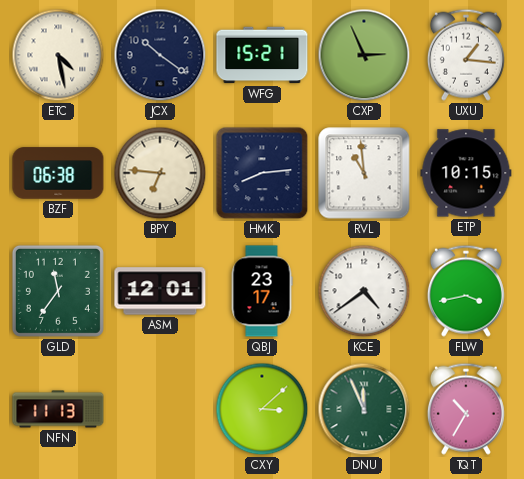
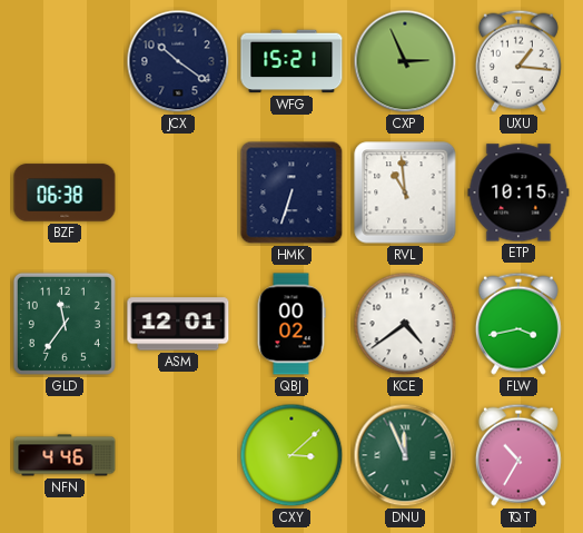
ETC: 4:28 -> none (58, 55)
BPY: 6:46 -> none (160, 173)
HMK: 8:14 -> 6:33 (291, 193)
QBJ: 23:17 -> 00:02 (291, 324)
NFN: 11:13 -> 4:46 (65, 455)
